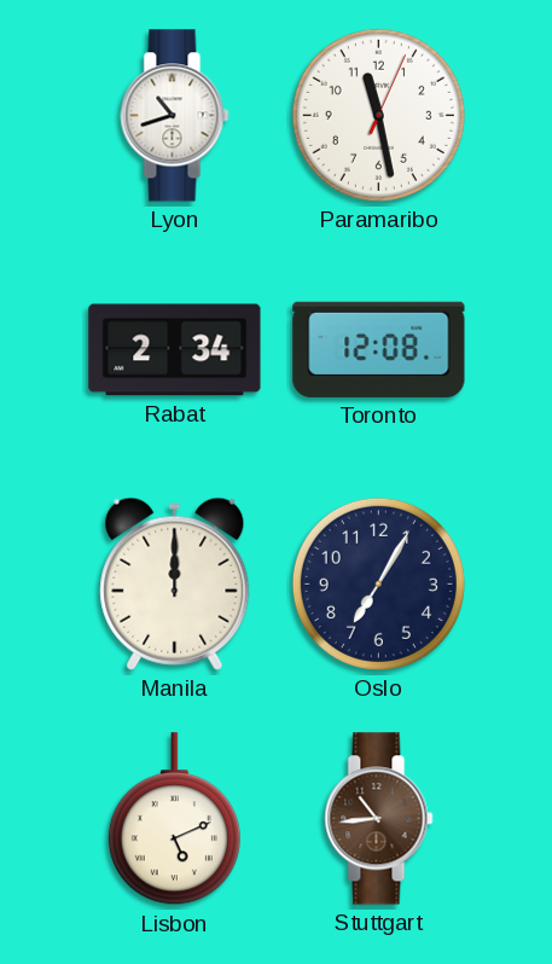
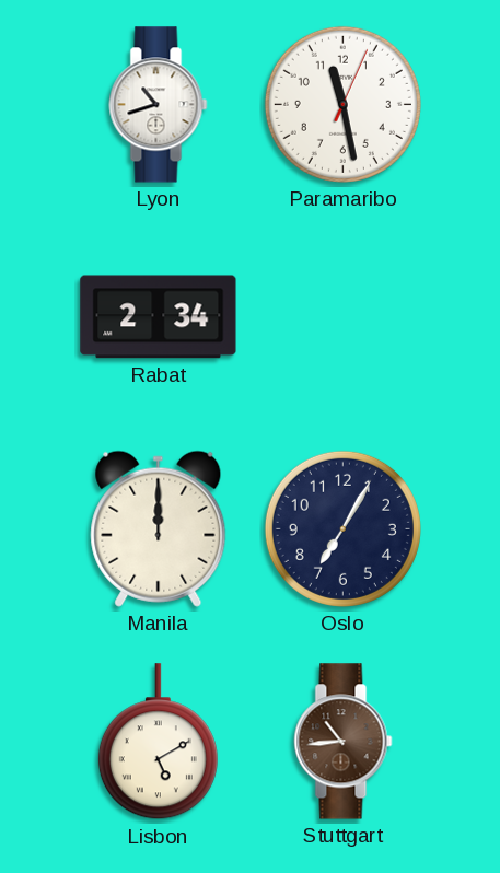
Toronto: 12:08 -> none (379, 349)
Lisbon: 5:11 -> 5:10 (158, 742)
